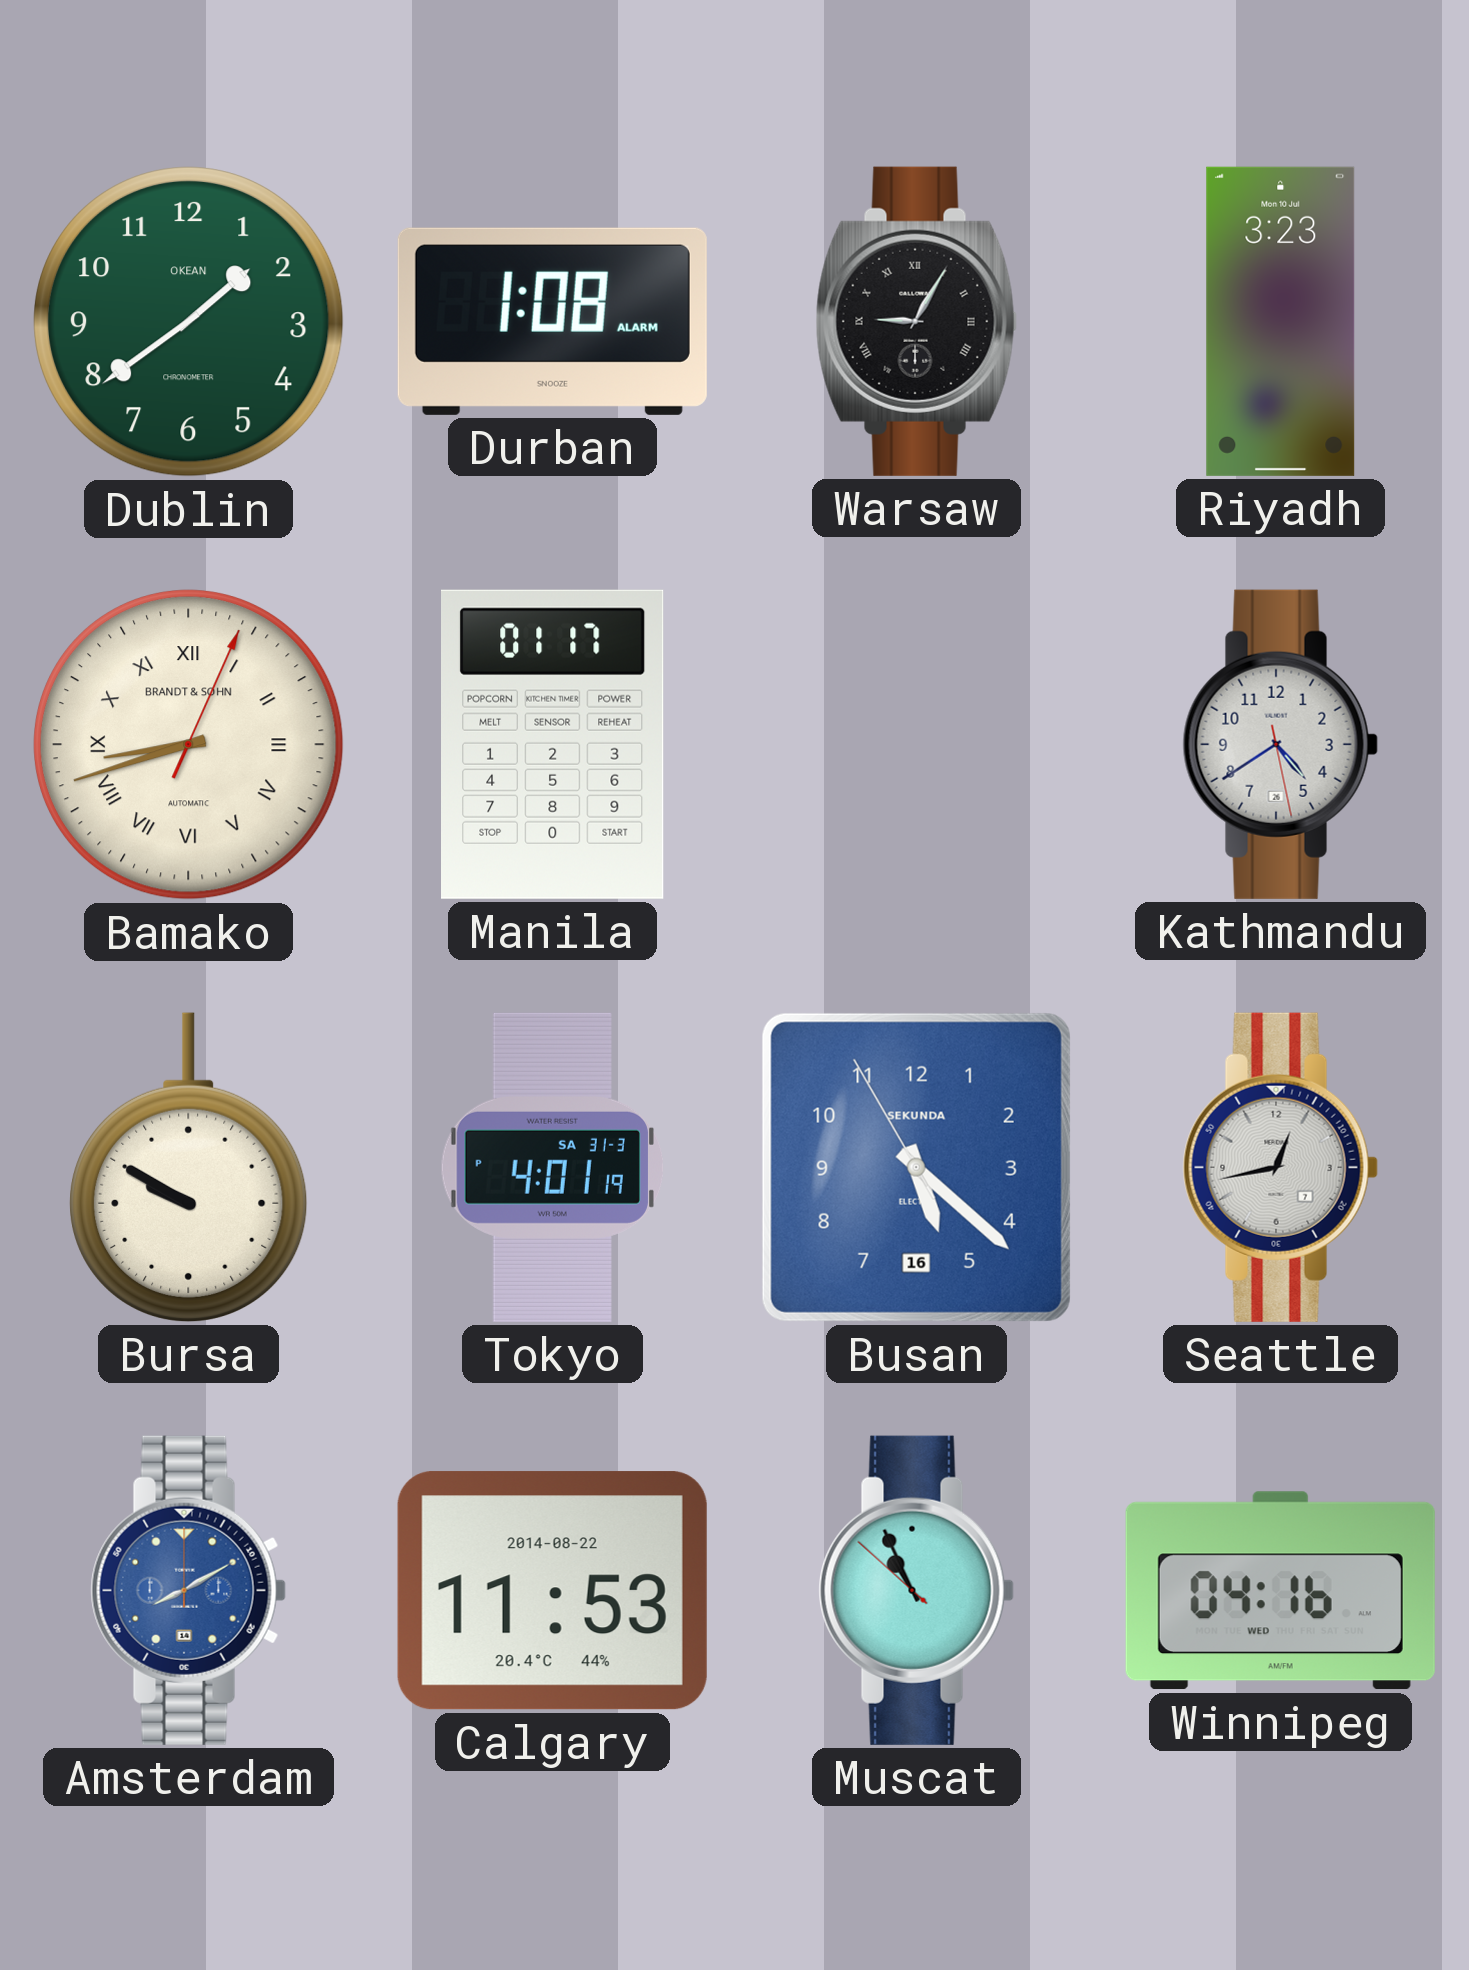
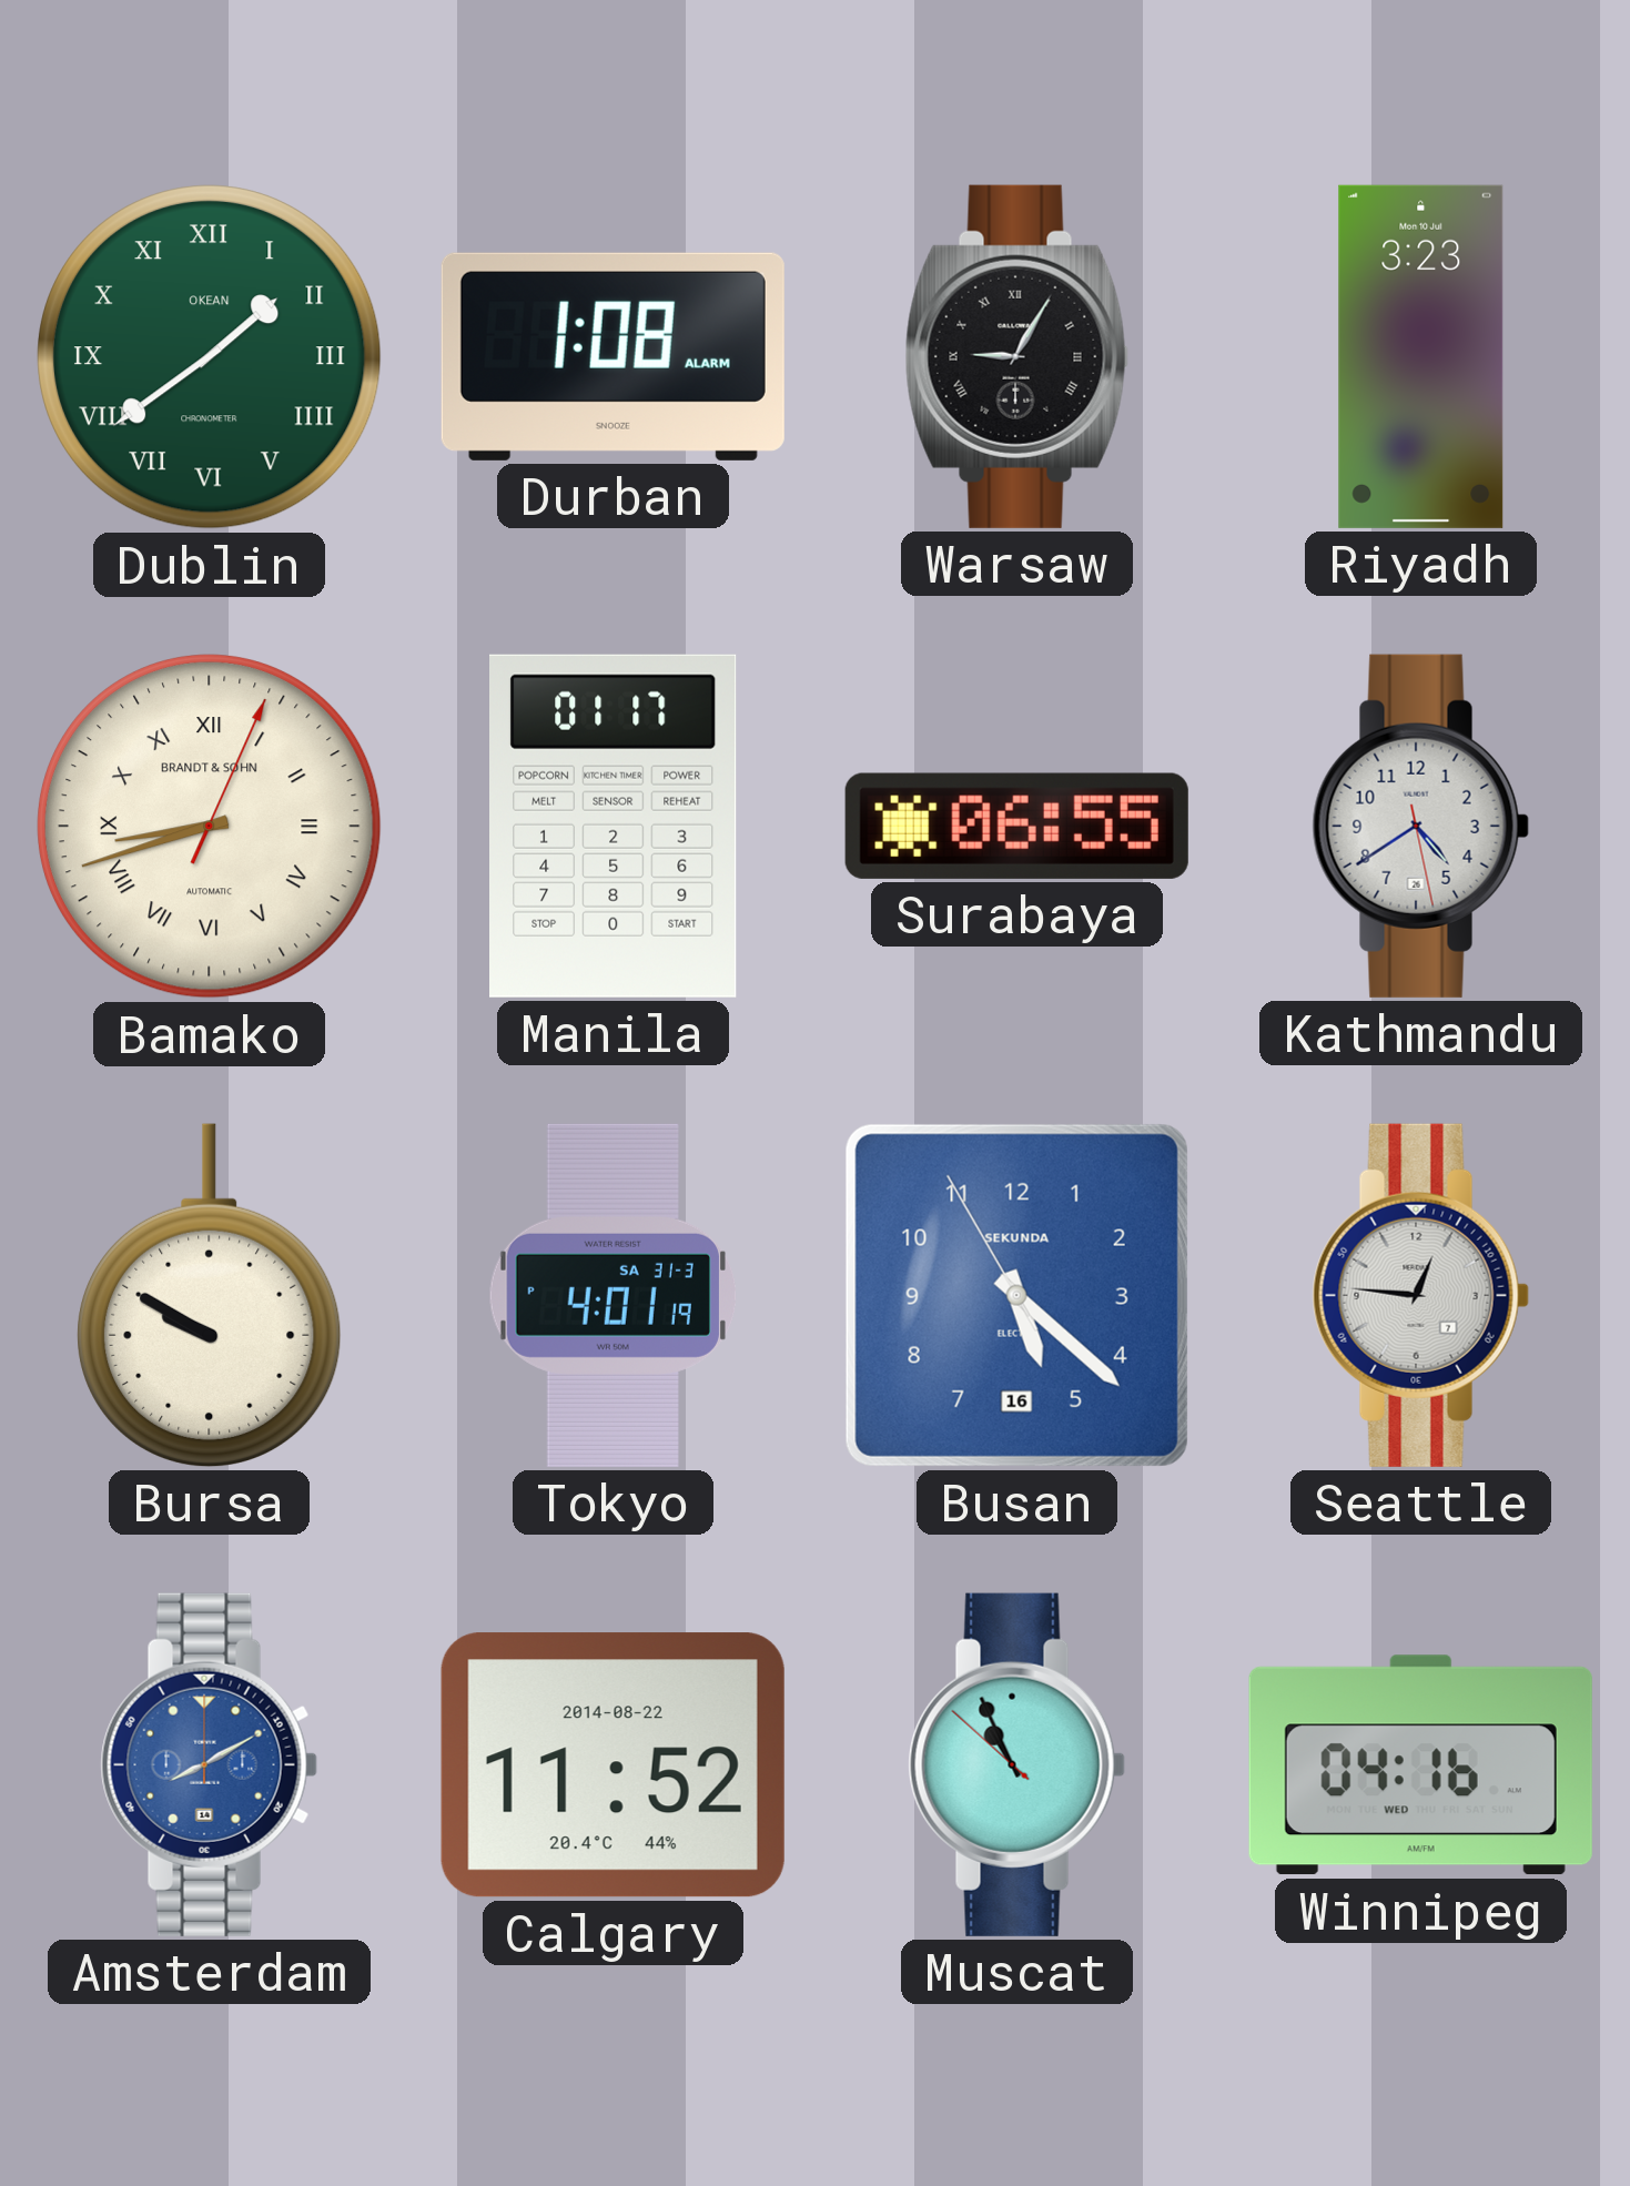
Dublin numerals: Arabic -> Roman (210, 357)
Surabaya: none -> 06:55 (1016, 826)
Seattle: 12:43 -> 12:46 (1420, 1295)
Calgary: 11:53 -> 11:52 (612, 1765)
